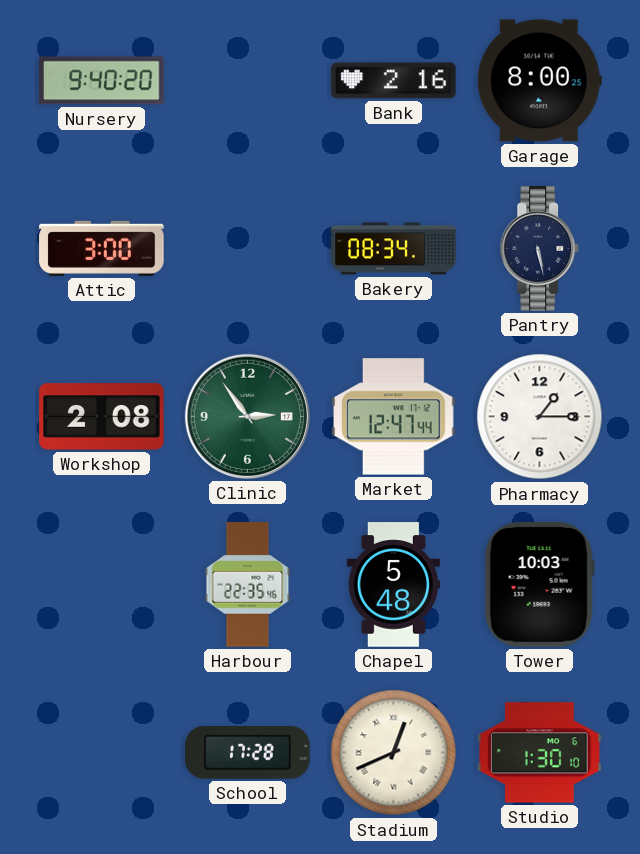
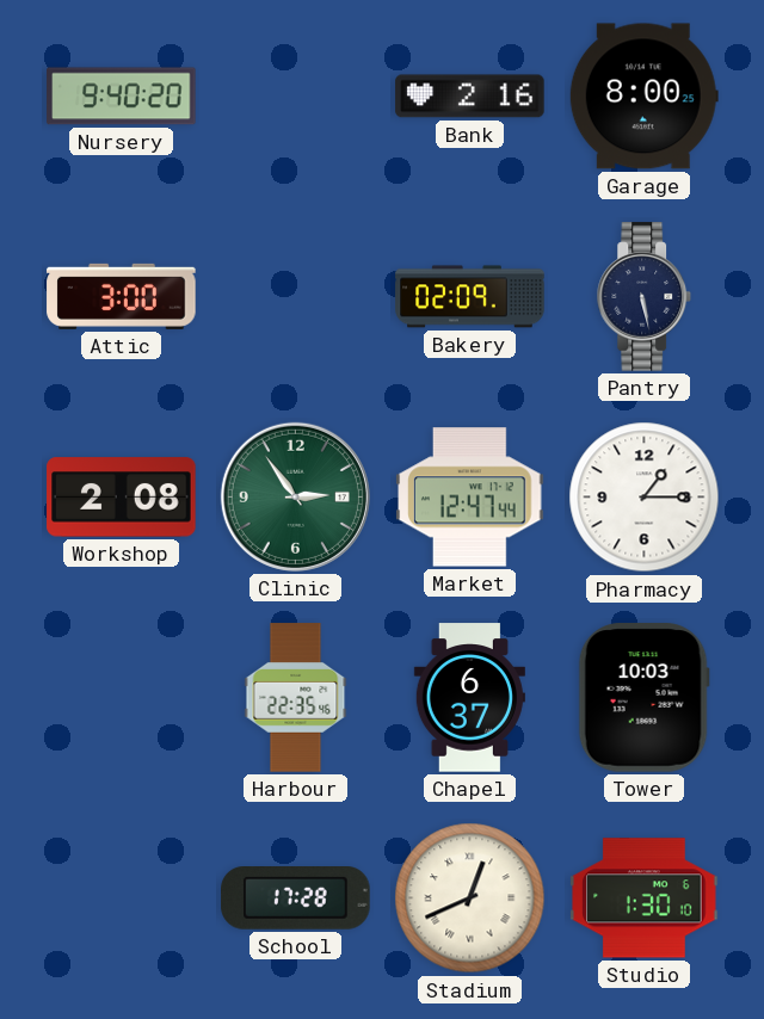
Bakery: 08:34 -> 02:09 (470, 297)
Chapel: 5:48 -> 6:37 (469, 698)
